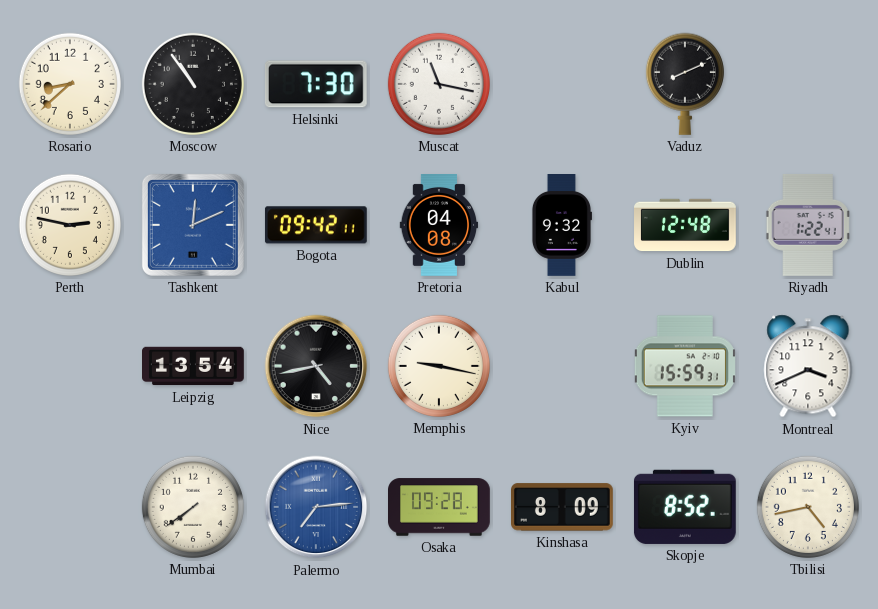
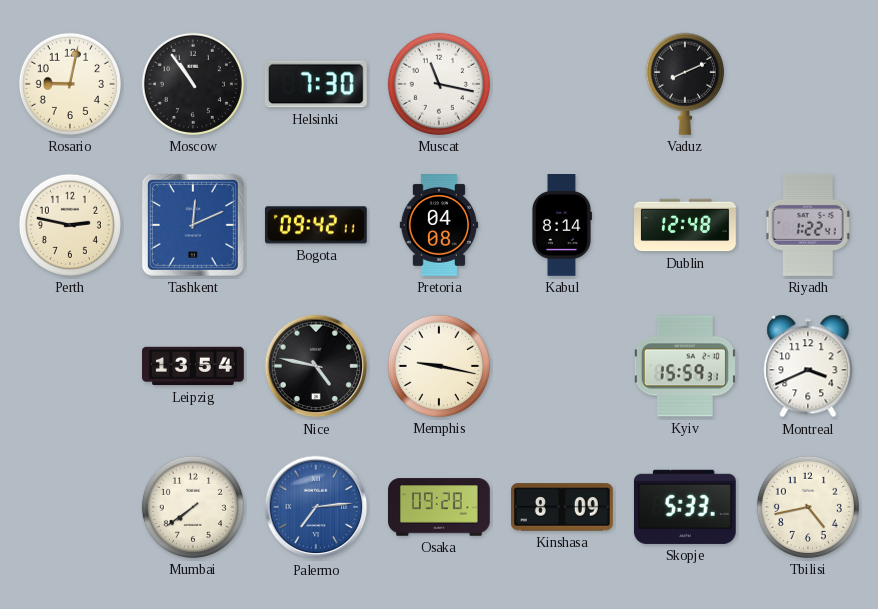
Rosario: 8:38 -> 9:02 (70, 84)
Kabul: 9:32 -> 8:14 (561, 226)
Nice: 4:43 -> 4:47 (316, 366)
Skopje: 8:52 -> 5:33 (685, 507)
